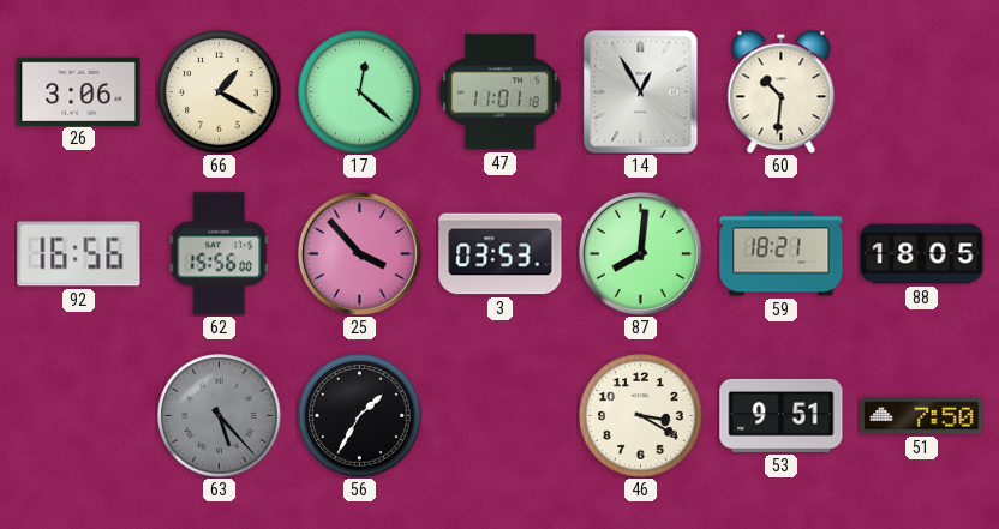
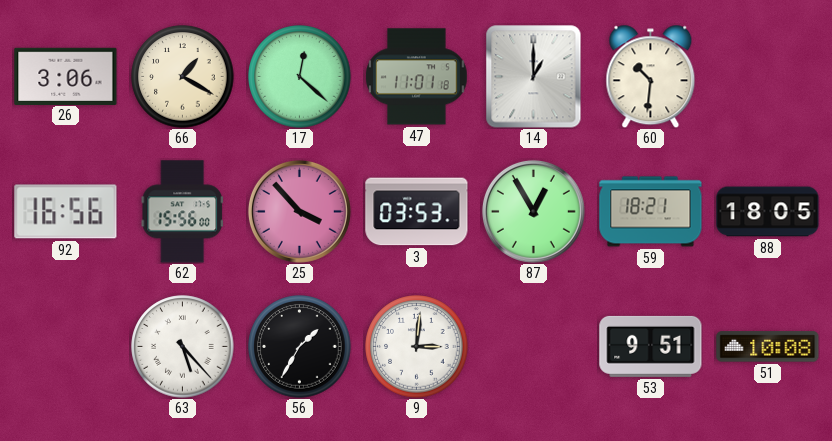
14: 12:55 -> 1:00 (534, 77)
87: 8:01 -> 12:55 (533, 211)
63 dial: grey -> white (183, 347)
9: none -> 3:01 (417, 347)
46: 3:20 -> none (641, 416)
51: 7:50 -> 10:08 (768, 347)
